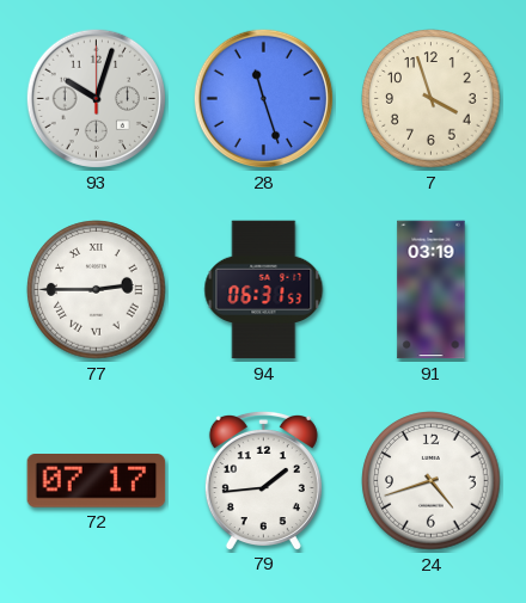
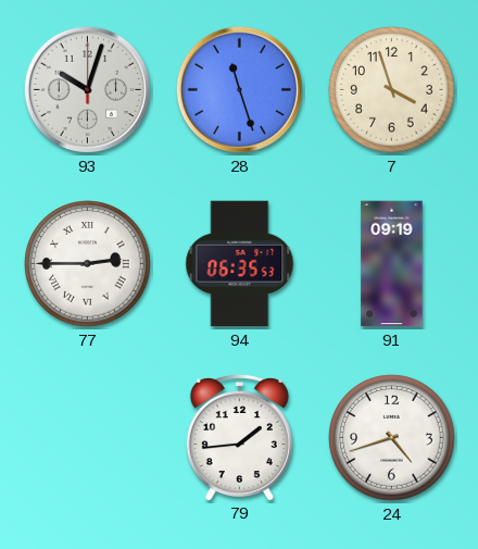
94: 06:31 -> 06:35 (240, 264)
91: 03:19 -> 09:19 (392, 264)
72: 07:17 -> none (97, 481)
